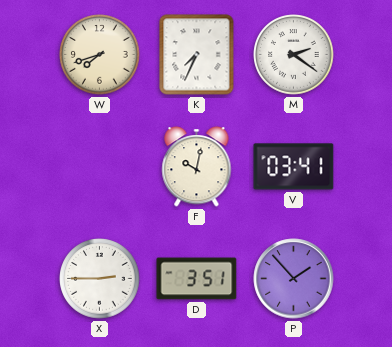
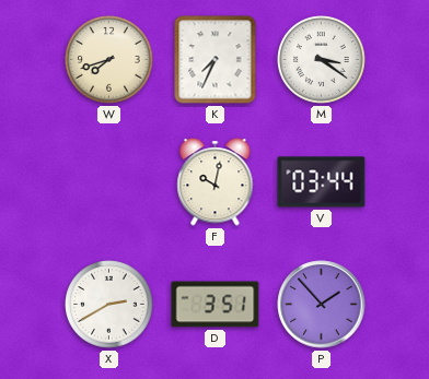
M: 2:21 -> 3:21 (322, 60)
V: 03:41 -> 03:44 (322, 182)
X: 2:45 -> 2:40 (109, 305)
